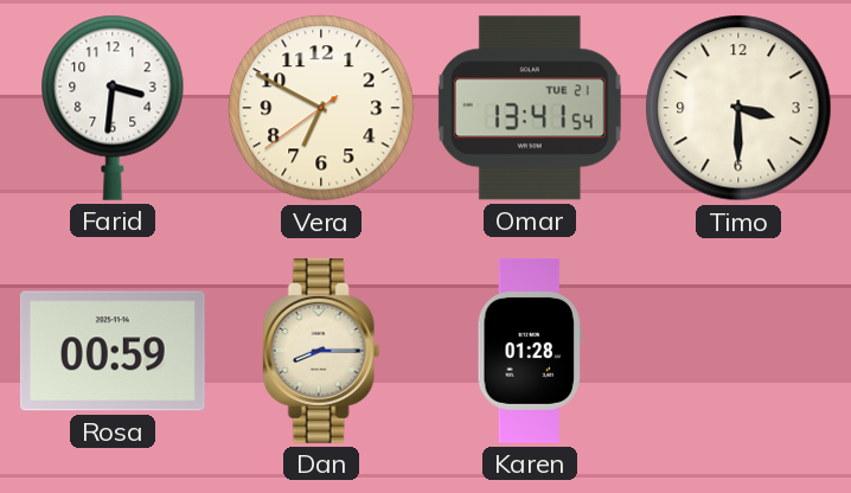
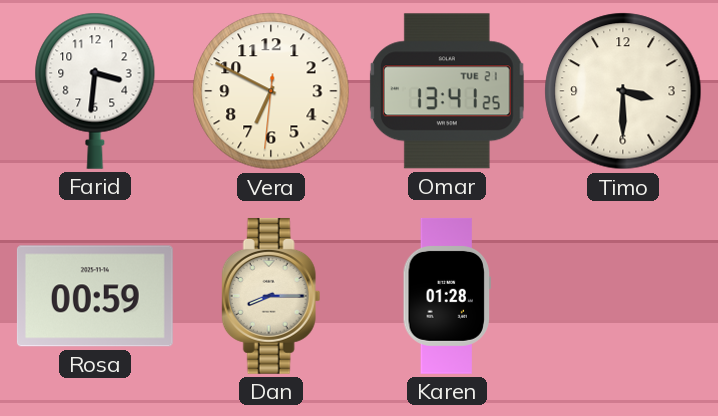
Vera: 6:49:39 -> 6:49:31 (271, 91)
Omar: 13:41:54 -> 13:41:25 (447, 91)
